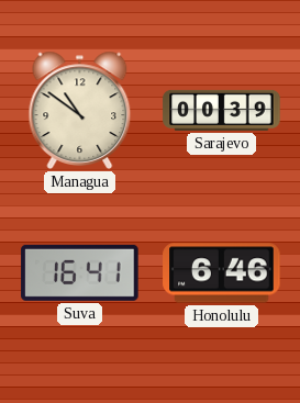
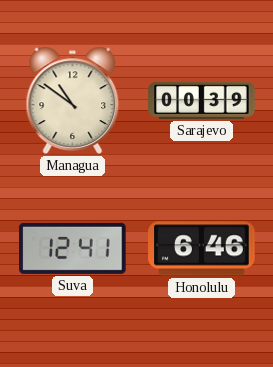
Suva: 16:41 -> 12:41 (73, 248)
